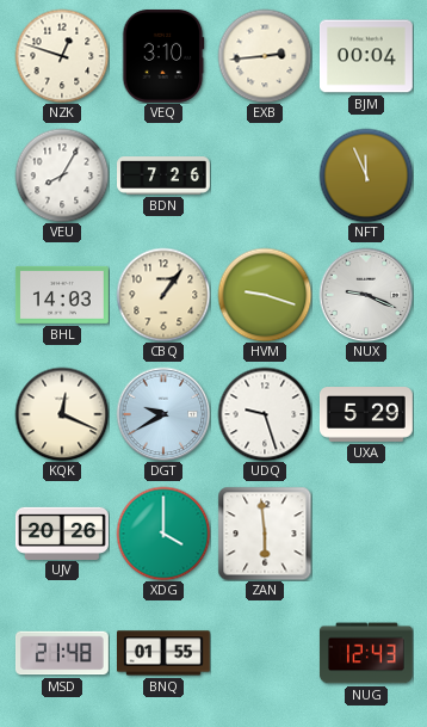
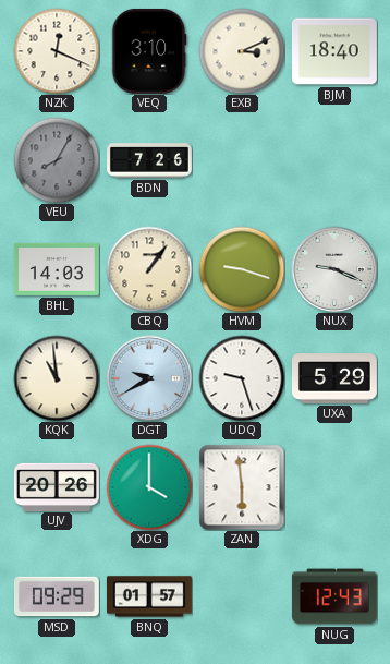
NZK: 12:48 -> 12:19 (57, 51)
EXB: 2:44 -> 3:11 (242, 51)
BJM: 00:04 -> 18:40 (334, 51)
VEU dial: white -> grey (57, 160)
NFT: 11:56 -> none (366, 175)
KQK: 12:19 -> 10:59 (57, 378)
MSD: 21:48 -> 09:29 (57, 596)
BNQ: 01:55 -> 01:57 (149, 596)
